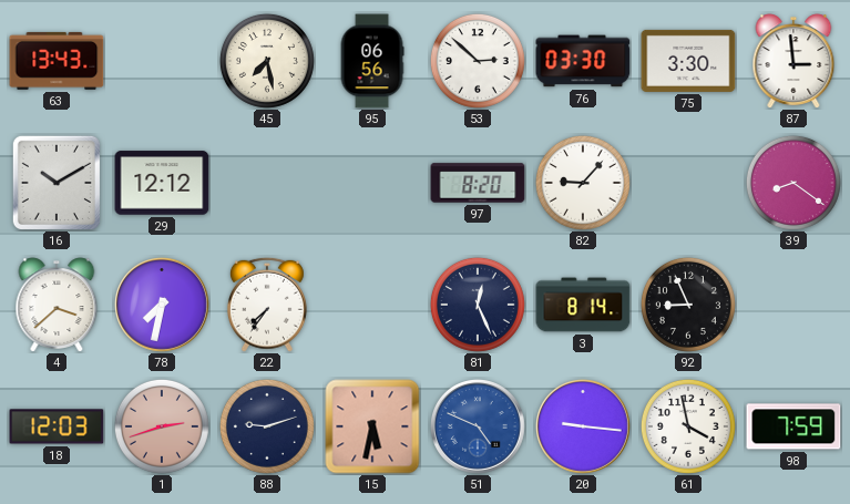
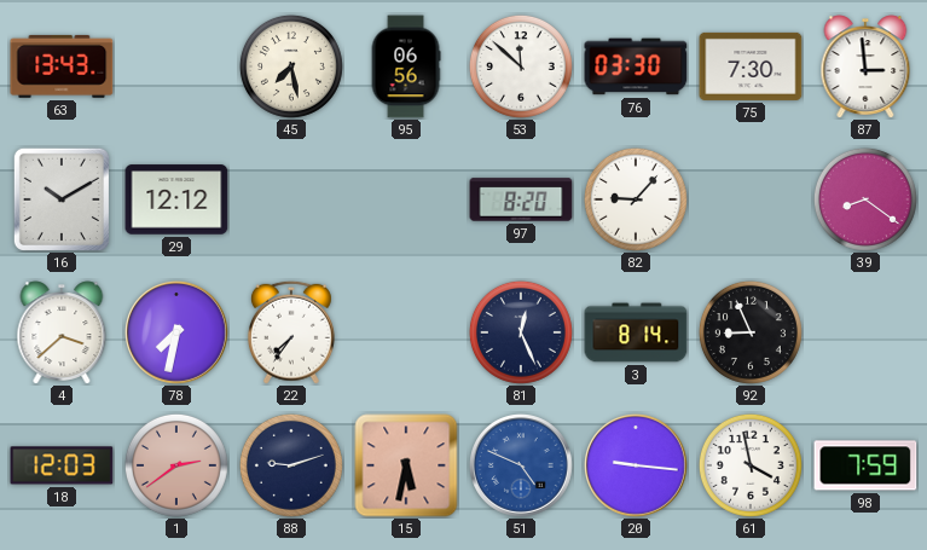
53: 2:52 -> 11:52 (521, 66)
75: 3:30 -> 7:30 (751, 66)
1: 2:42 -> 2:39 (176, 465)
